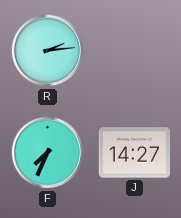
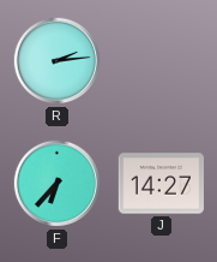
F: 7:34 -> 6:37 (58, 184)
